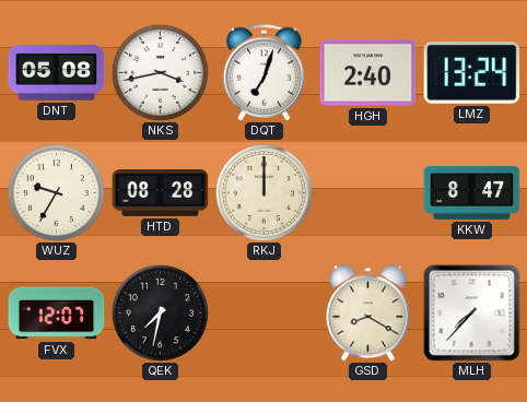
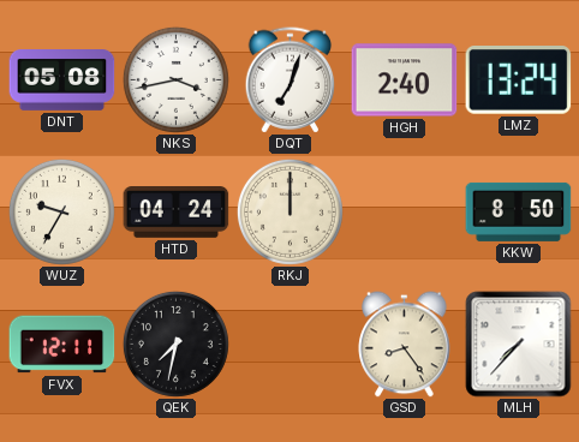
HTD: 08:28 -> 04:24 (177, 213)
KKW: 8:47 -> 8:50 (519, 211)
FVX: 12:07 -> 12:11 (62, 345)
GSD: 8:20 -> 8:24 (405, 345)
